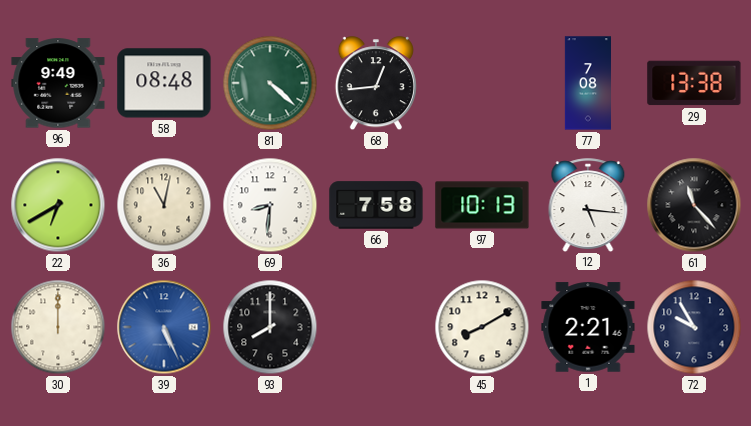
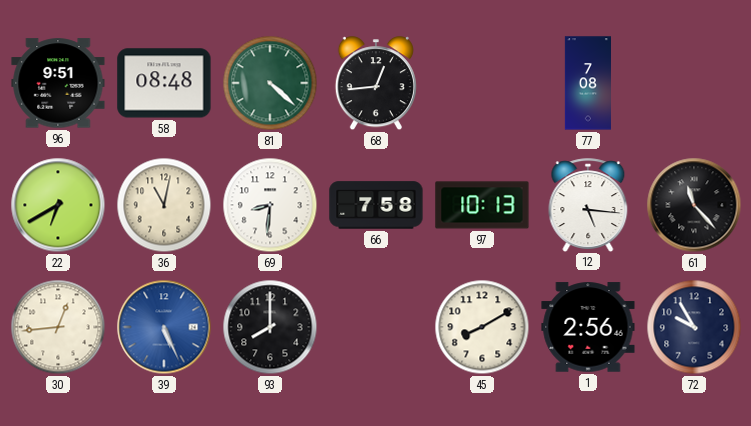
96: 9:49 -> 9:51 (58, 83)
29: 13:38 -> none (694, 83)
30: 12:00 -> 12:44 (58, 327)
1: 2:21 -> 2:56 (588, 327)
